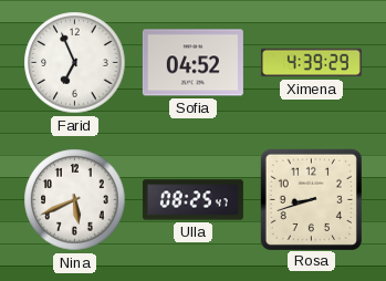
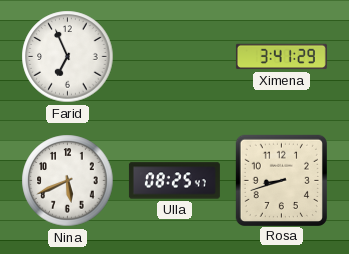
Sofia: 04:52 -> none (192, 63)
Ximena: 4:39 -> 3:41 (281, 57)
